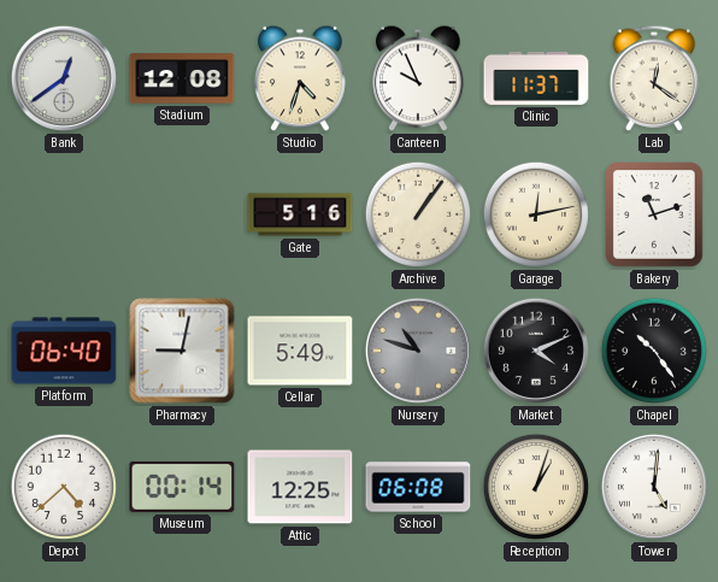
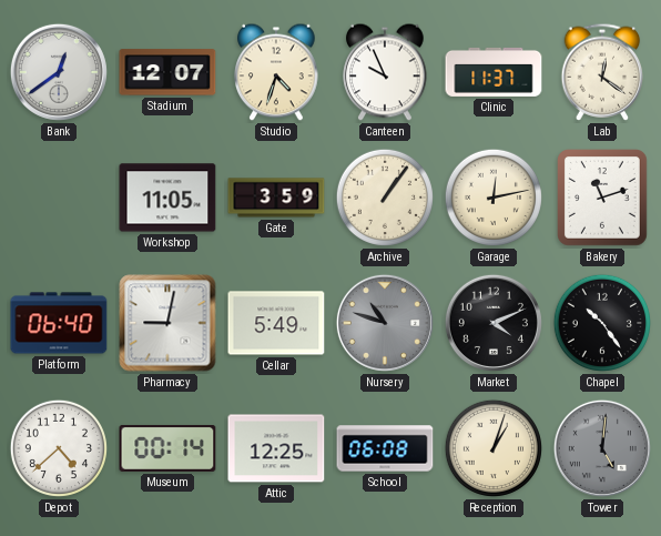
Stadium: 12:08 -> 12:07 (167, 72)
Workshop: none -> 11:05 (167, 198)
Gate: 5:16 -> 3:59 (276, 198)
Tower dial: white -> grey (602, 448)
